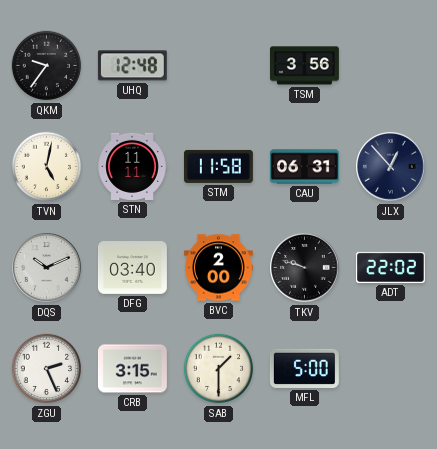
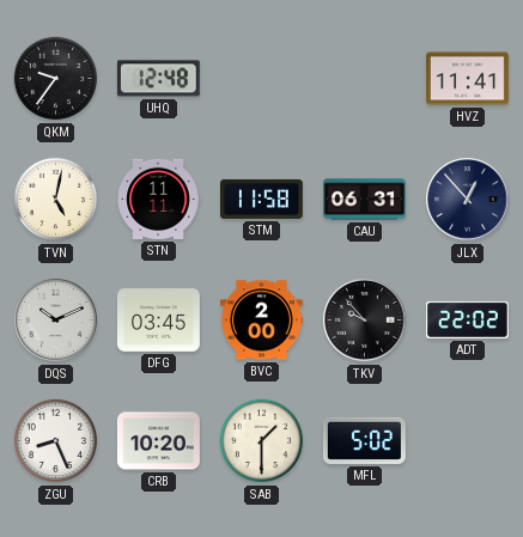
TSM: 3:56 -> none (305, 66)
HVZ: none -> 11:41 (467, 79)
DFG: 03:40 -> 03:45 (158, 321)
TKV: 9:48 -> 9:53 (365, 321)
ZGU: 2:26 -> 8:26 (56, 441)
CRB: 3:15 -> 10:20 (158, 441)
MFL: 5:00 -> 5:02 (364, 440)
